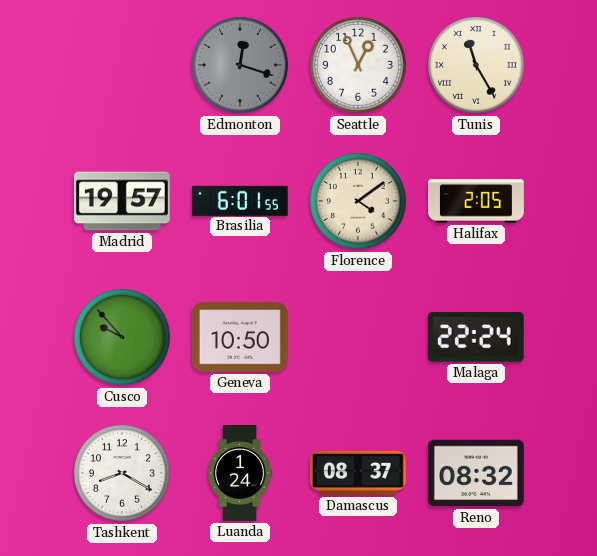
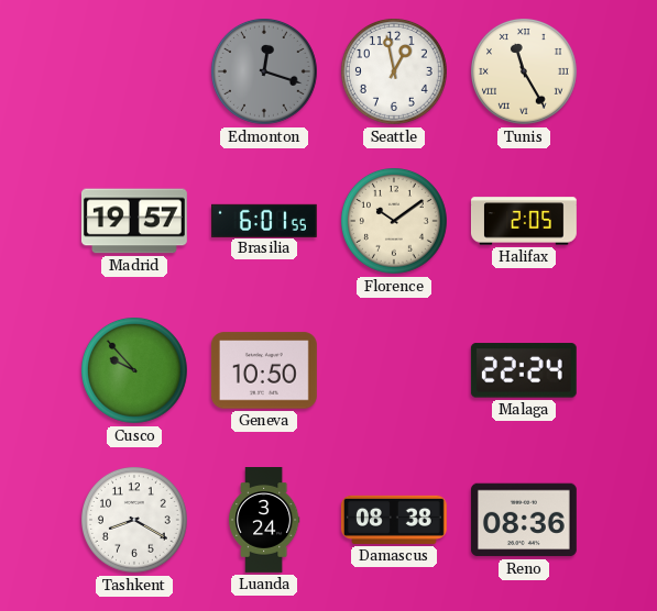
Seattle: 12:56 -> 12:58 (395, 73)
Florence: 4:09 -> 10:09 (395, 222)
Luanda: 1:24 -> 3:24 (264, 521)
Damascus: 08:37 -> 08:38 (394, 520)
Reno: 08:32 -> 08:36 (524, 520)
